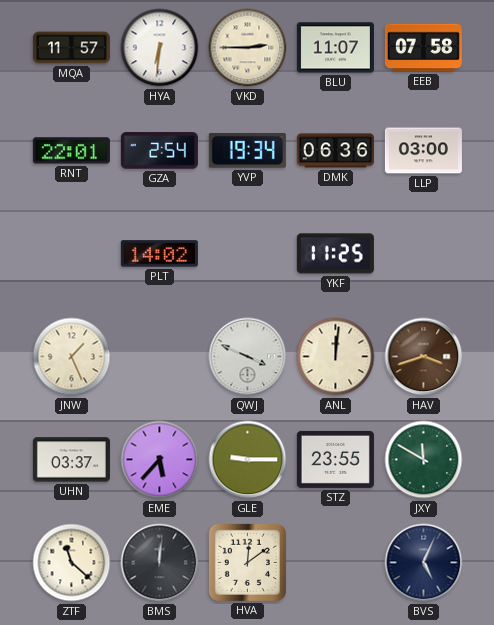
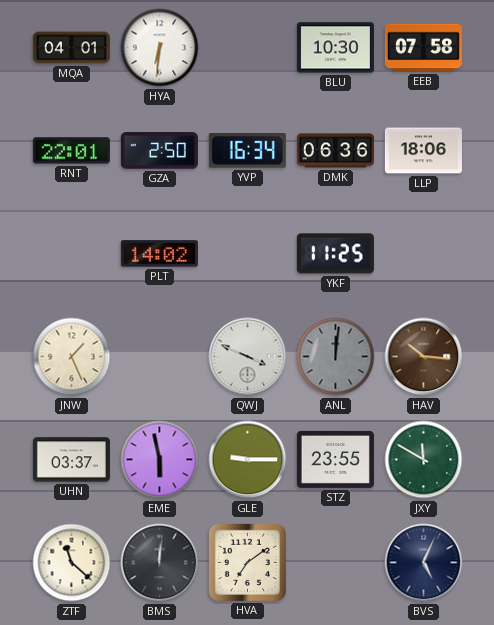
MQA: 11:57 -> 04:01 (71, 48)
VKD: 2:45 -> none (248, 48)
BLU: 11:07 -> 10:30 (335, 48)
GZA: 2:54 -> 2:50 (159, 151)
YVP: 19:34 -> 16:34 (247, 151)
LLP: 03:00 -> 18:06 (423, 151)
ANL dial: cream -> grey (336, 357)
HAV: 3:42 -> 10:16 (424, 357)
EME: 5:37 -> 5:58 (160, 460)
HVA: 12:09 -> 7:09 (247, 562)
